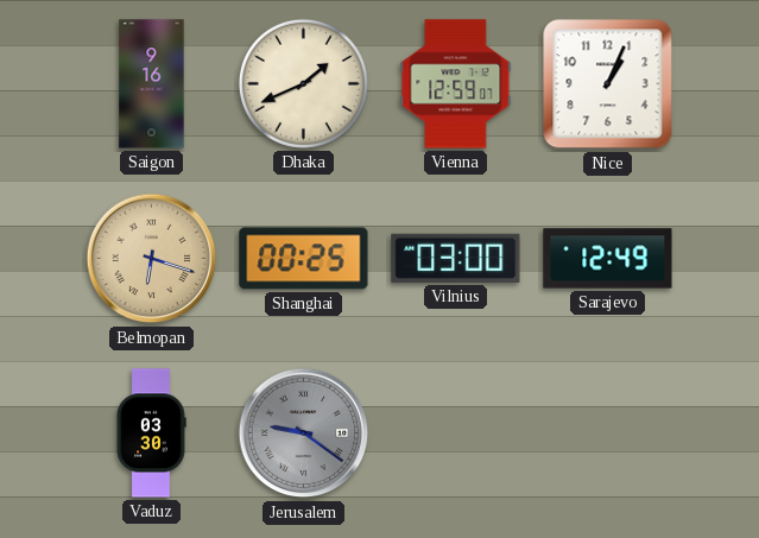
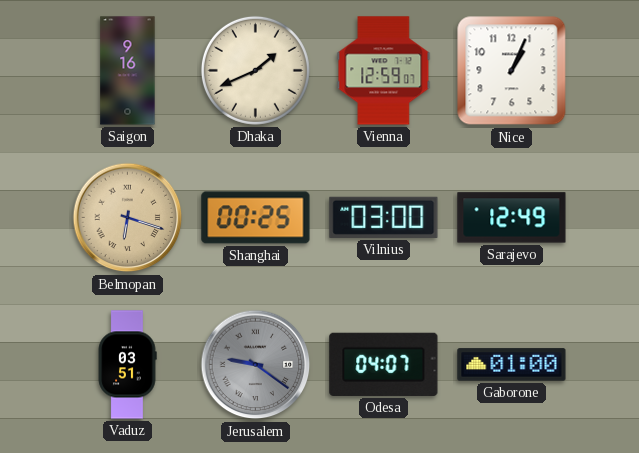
Vaduz: 03:30 -> 03:51 (127, 365)
Odesa: none -> 04:07 (384, 364)
Gaborone: none -> 01:00 (512, 365)
